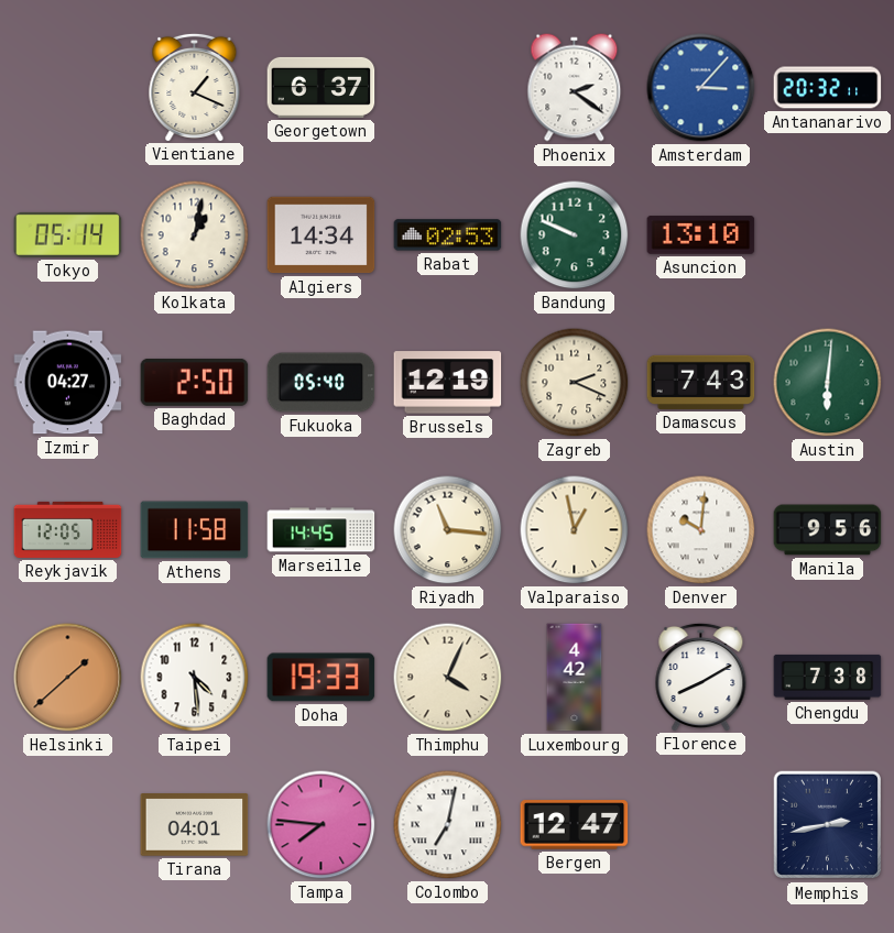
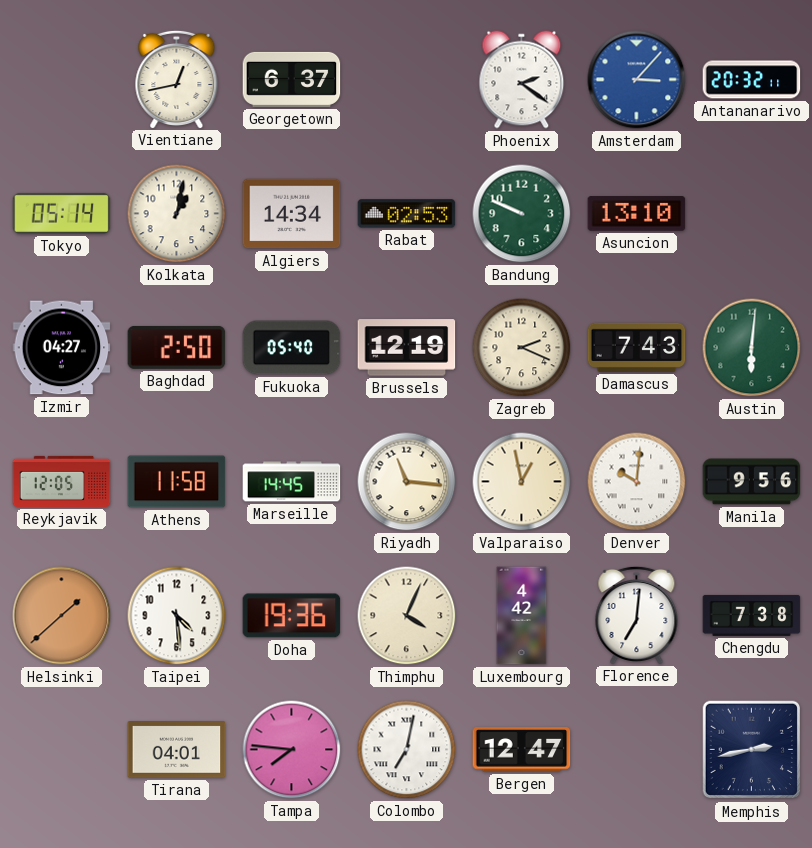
Vientiane: 1:19 -> 12:43 (177, 79)
Doha: 19:33 -> 19:36 (292, 616)
Florence: 8:10 -> 7:01 (637, 615)
